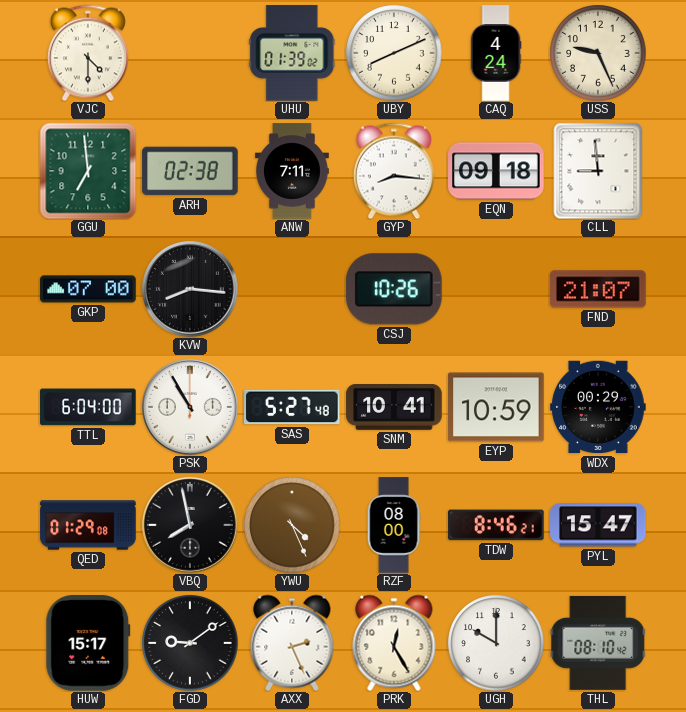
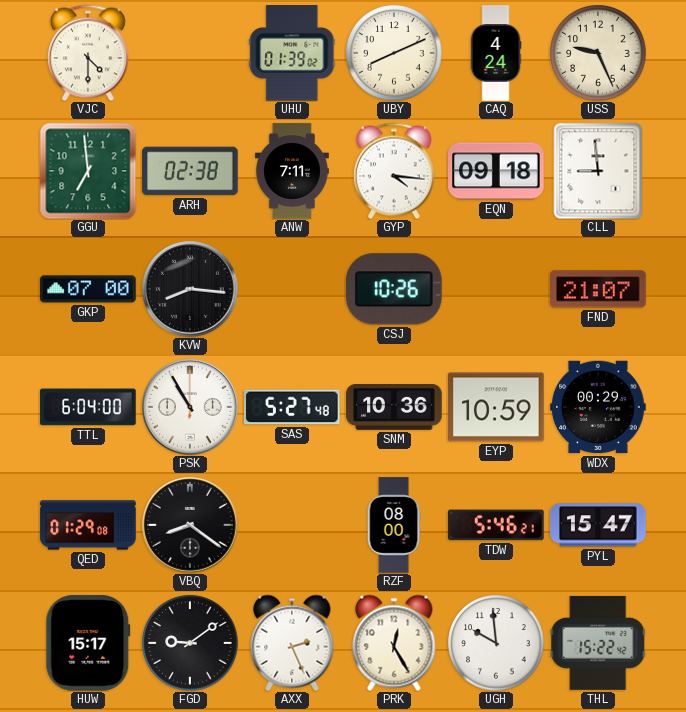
GYP: 8:16 -> 4:16 (394, 171)
SNM: 10:41 -> 10:36 (394, 408)
VBQ: 7:58 -> 8:21 (191, 526)
YWU: 4:26 -> none (292, 525)
TDW: 8:46 -> 5:46 (496, 525)
UGH: 10:00 -> 9:59 (496, 643)
THL: 08:10 -> 15:22 (598, 643)
